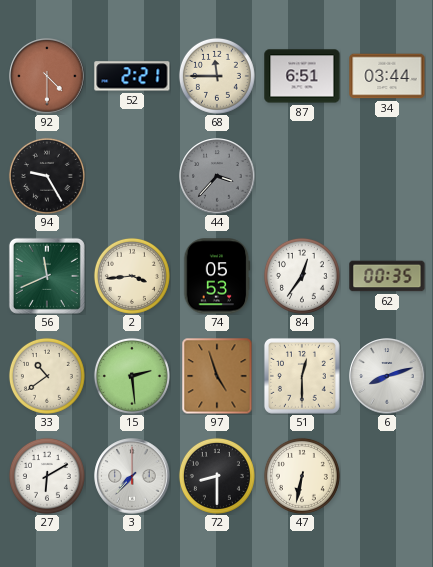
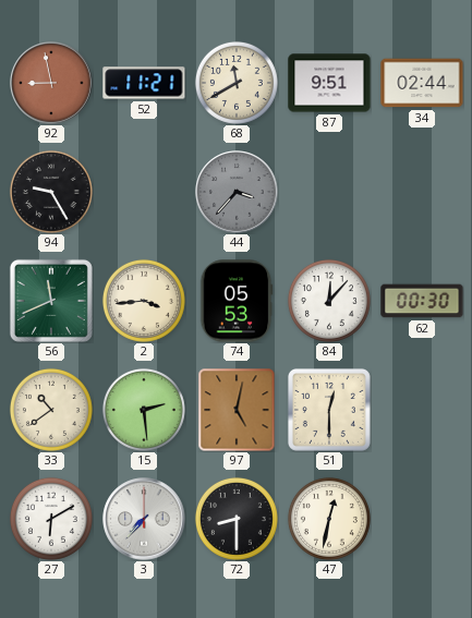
92: 4:30 -> 8:58 (51, 83)
52: 2:21 -> 11:21 (144, 83)
68: 11:45 -> 11:40 (237, 83)
87: 6:51 -> 9:51 (329, 83)
34: 03:44 -> 02:44 (422, 83)
84: 12:36 -> 12:07 (329, 301)
62: 00:35 -> 00:30 (422, 301)
97: 4:57 -> 5:02 (237, 410)
6: 8:12 -> none (387, 376)
47: 6:32 -> 12:32 (329, 519)
